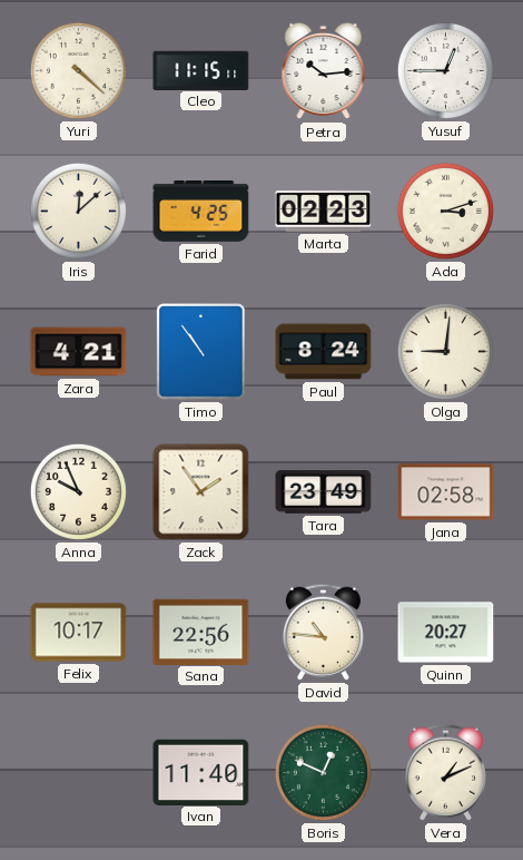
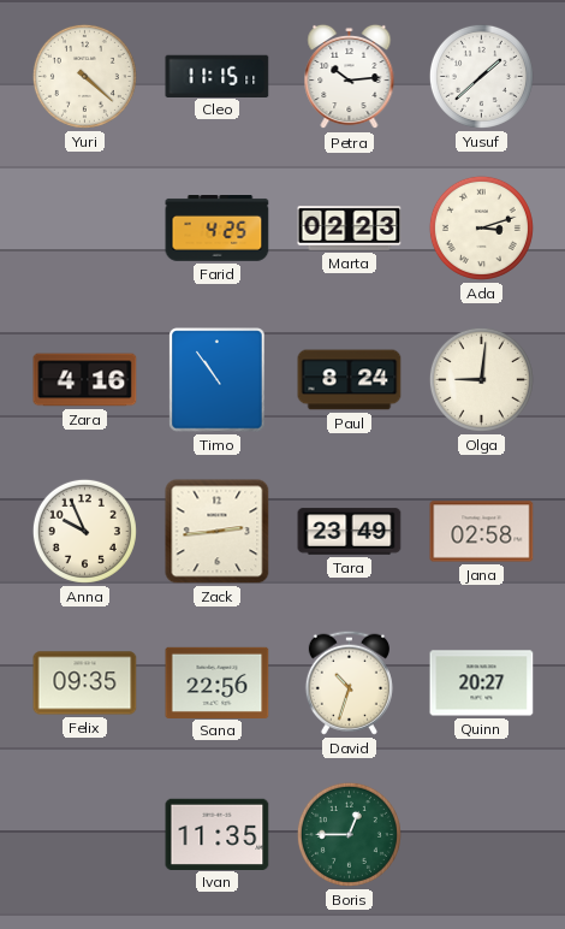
Yusuf: 12:45 -> 1:38 (481, 76)
Iris: 12:08 -> none (78, 211)
Zara: 4:21 -> 4:16 (85, 380)
Zack: 1:54 -> 2:44 (218, 532)
Felix: 10:17 -> 09:35 (85, 684)
David: 10:46 -> 10:33 (349, 682)
Ivan: 11:40 -> 11:35 (218, 834)
Boris: 12:49 -> 12:45 (349, 834)
Vera: 1:11 -> none (445, 772)
